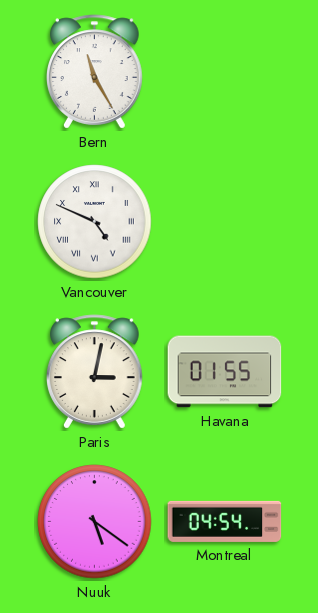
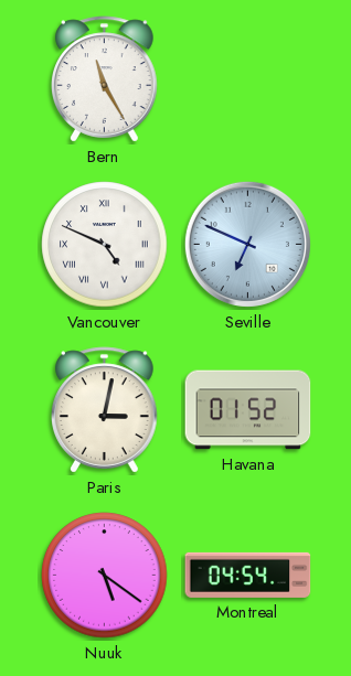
Seville: none -> 6:49 (247, 244)
Havana: 01:55 -> 01:52 (248, 410)
